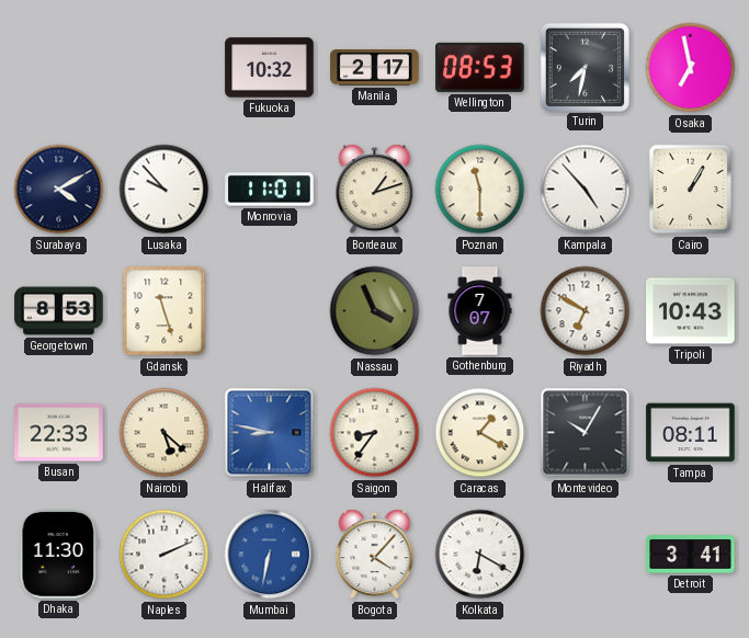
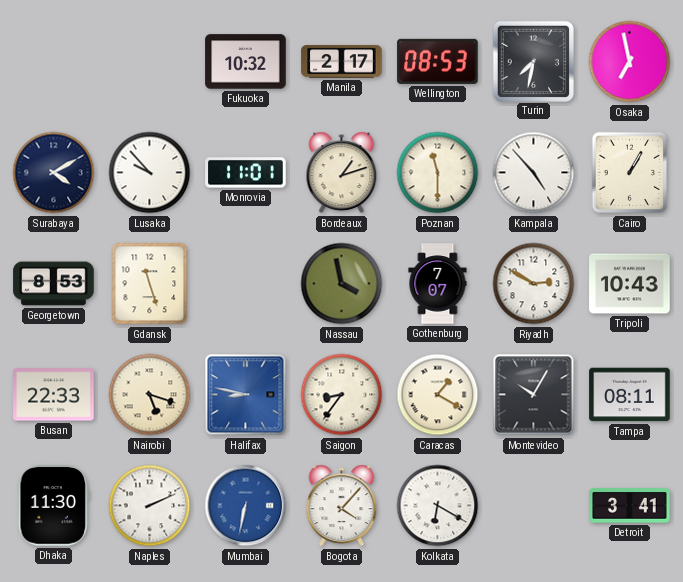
Nassau: 3:56 -> 3:58 (342, 284)
Riyadh: 6:50 -> 2:50 (534, 284)
Nairobi: 5:22 -> 5:18 (150, 395)
